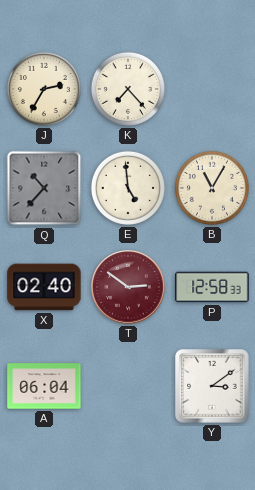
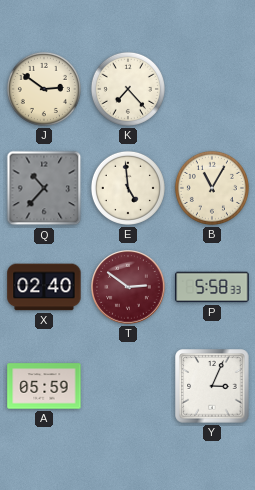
J: 2:35 -> 2:51 (44, 89)
P: 12:58 -> 5:58 (212, 287)
A: 06:04 -> 05:59 (44, 386)
Y: 3:09 -> 3:04 (212, 386)
